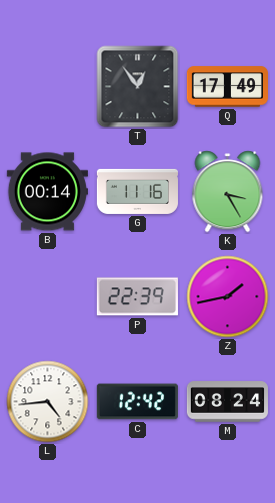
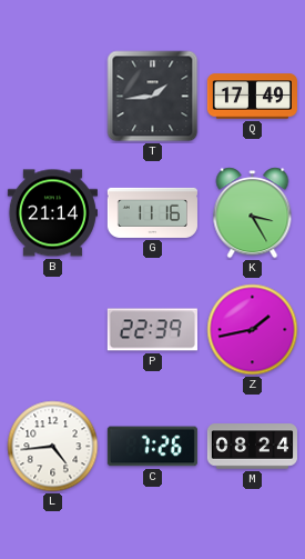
T: 12:54 -> 1:44 (153, 97)
B: 00:14 -> 21:14 (52, 213)
C: 12:42 -> 7:26 (152, 447)
